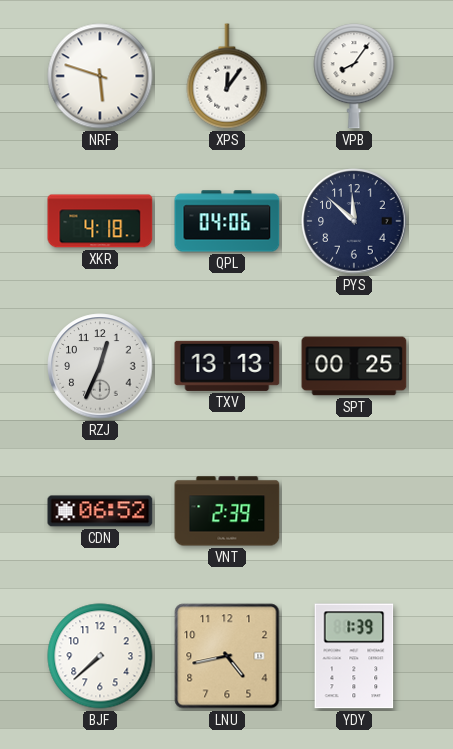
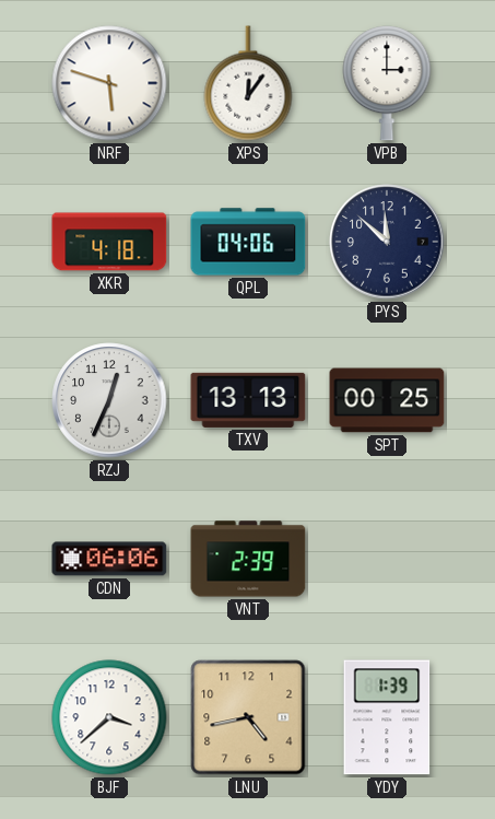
VPB: 8:06 -> 3:00 (387, 83)
CDN: 06:52 -> 06:06 (109, 559)
BJF: 7:38 -> 3:38 (109, 717)
